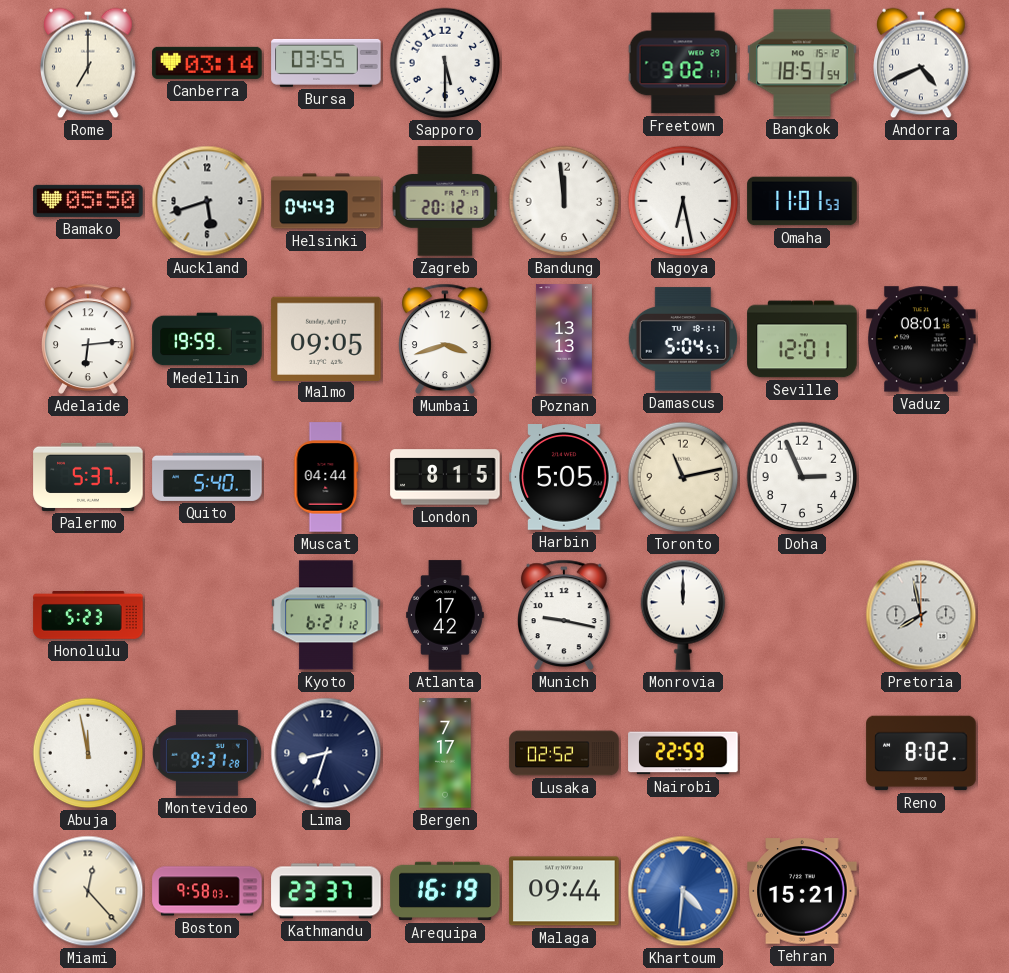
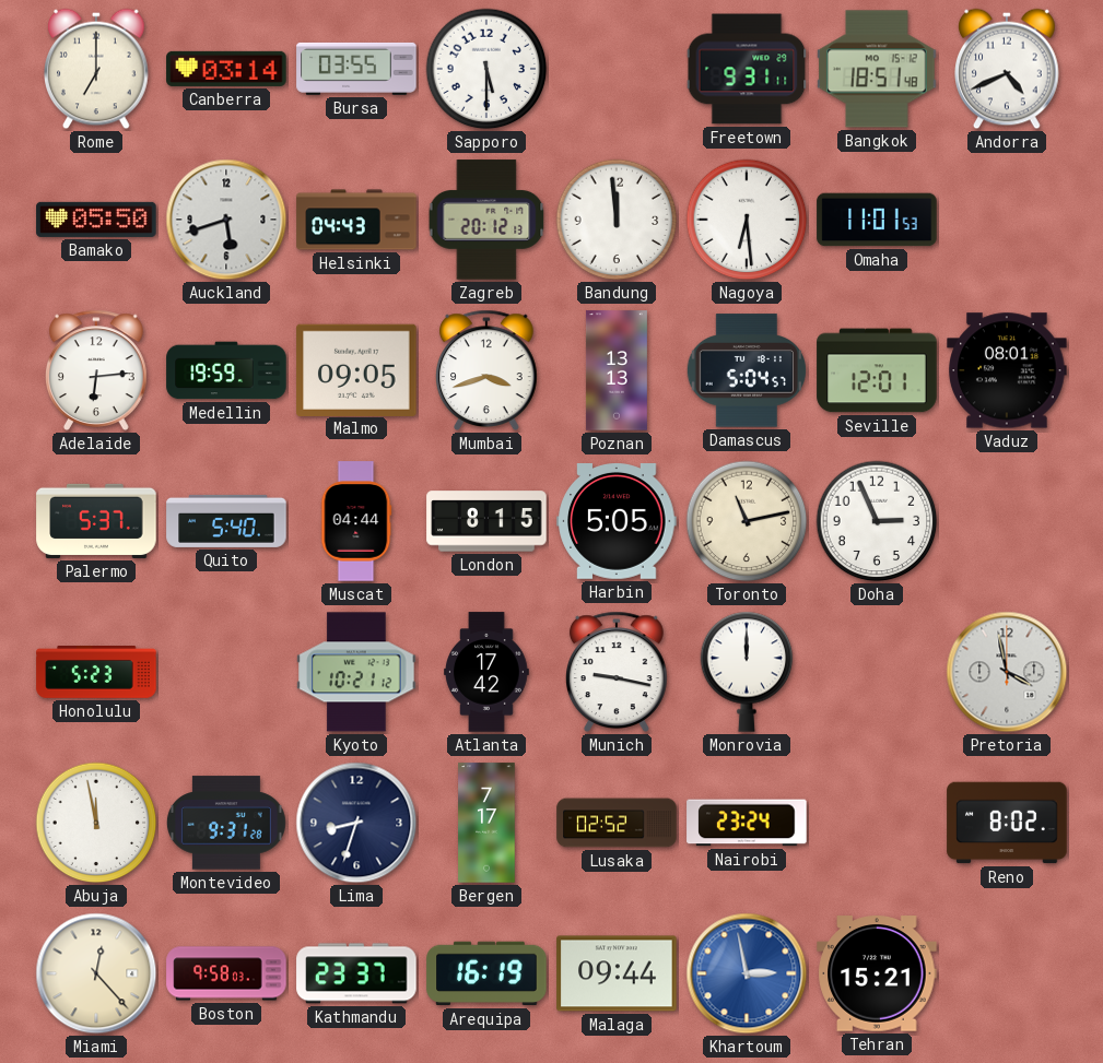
Freetown: 9:02 -> 9:31 (747, 69)
Bangkok: 18:51:54 -> 18:51:48 (877, 69)
Nagoya: 6:28 -> 6:29 (747, 220)
Kyoto: 6:21 -> 10:21 (356, 672)
Pretoria: 7:58 -> 3:58 (1007, 672)
Nairobi: 22:59 -> 23:24 (747, 823)
Khartoum: 4:31 -> 2:58 (747, 973)
